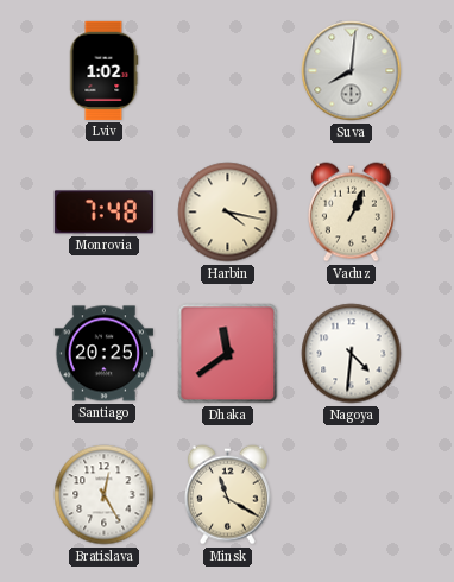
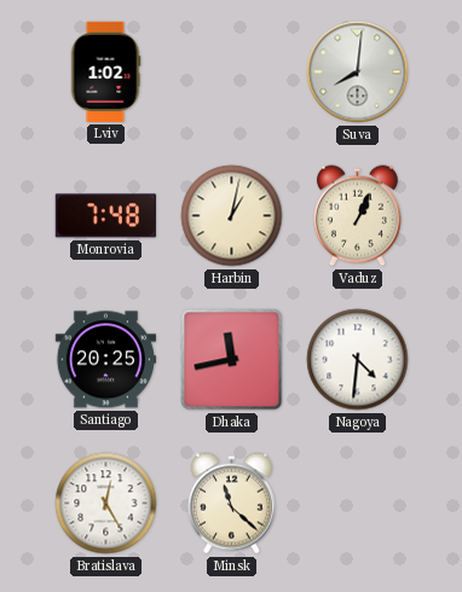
Harbin: 4:17 -> 1:02 (232, 216)
Dhaka: 11:39 -> 11:43 (232, 360)
Minsk: 11:20 -> 11:22 (231, 504)
